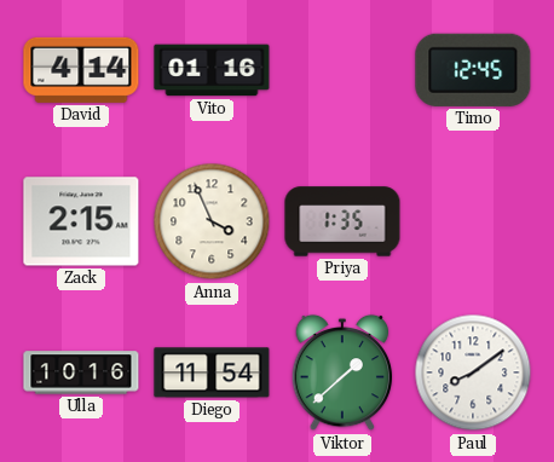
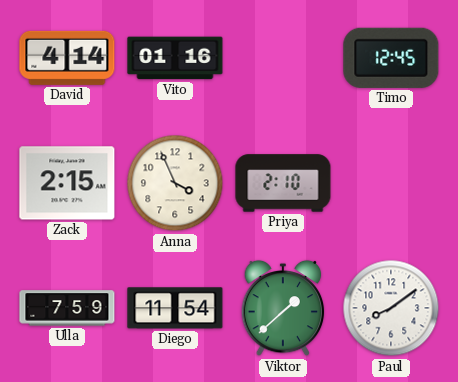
Priya: 1:35 -> 2:10 (283, 183)
Ulla: 10:16 -> 7:59 (67, 308)
